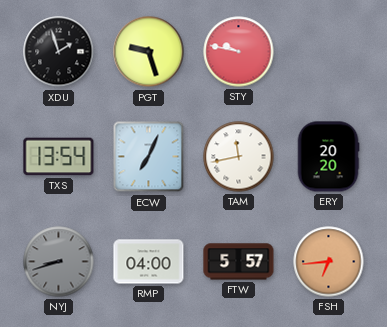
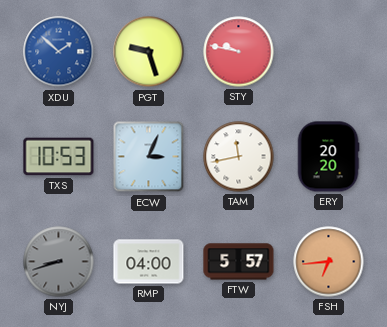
XDU: 1:57 -> 1:52 (59, 52)
XDU dial: black -> blue (59, 52)
TXS: 13:54 -> 10:53 (59, 157)
ECW: 7:04 -> 3:04 (149, 157)
